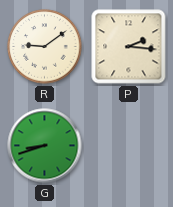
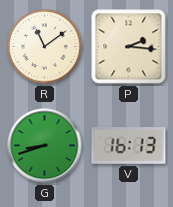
R: 9:09 -> 11:09 (45, 47)
V: none -> 16:13 (129, 146)
